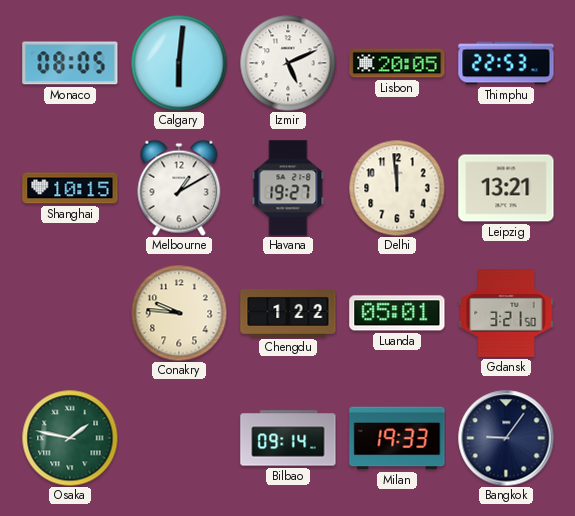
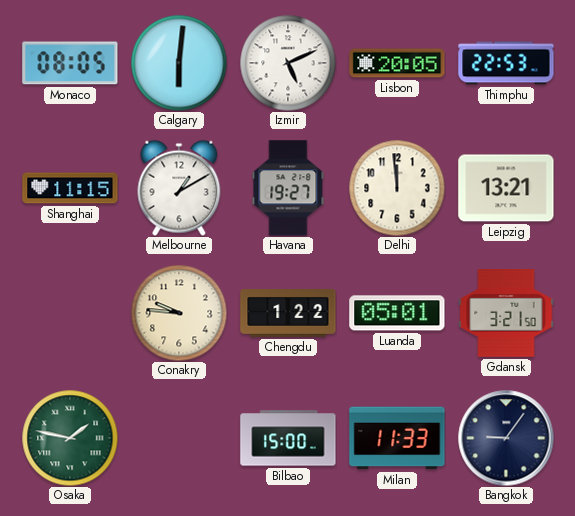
Shanghai: 10:15 -> 11:15 (70, 188)
Bilbao: 09:14 -> 15:00 (288, 438)
Milan: 19:33 -> 11:33 (397, 438)
